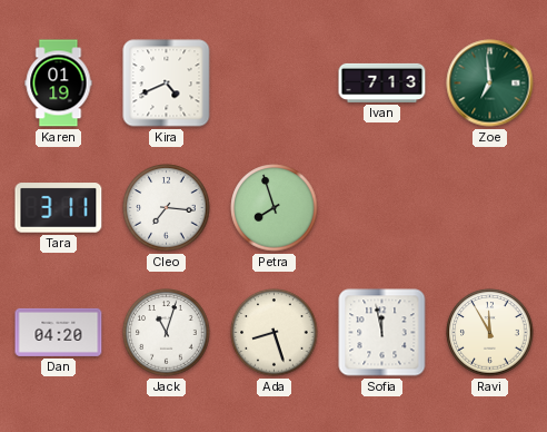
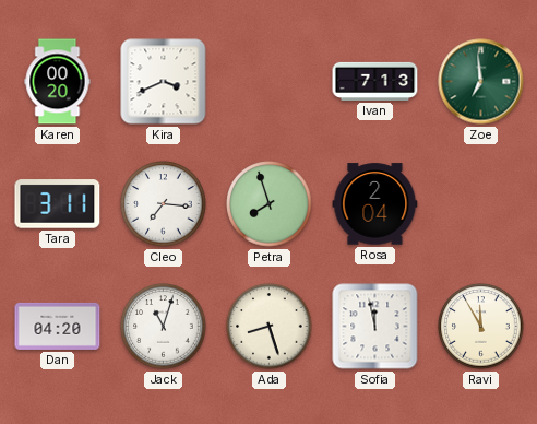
Karen: 01:19 -> 00:20 (58, 82)
Kira: 4:41 -> 3:41 (164, 82)
Rosa: none -> 2:04 (375, 204)
